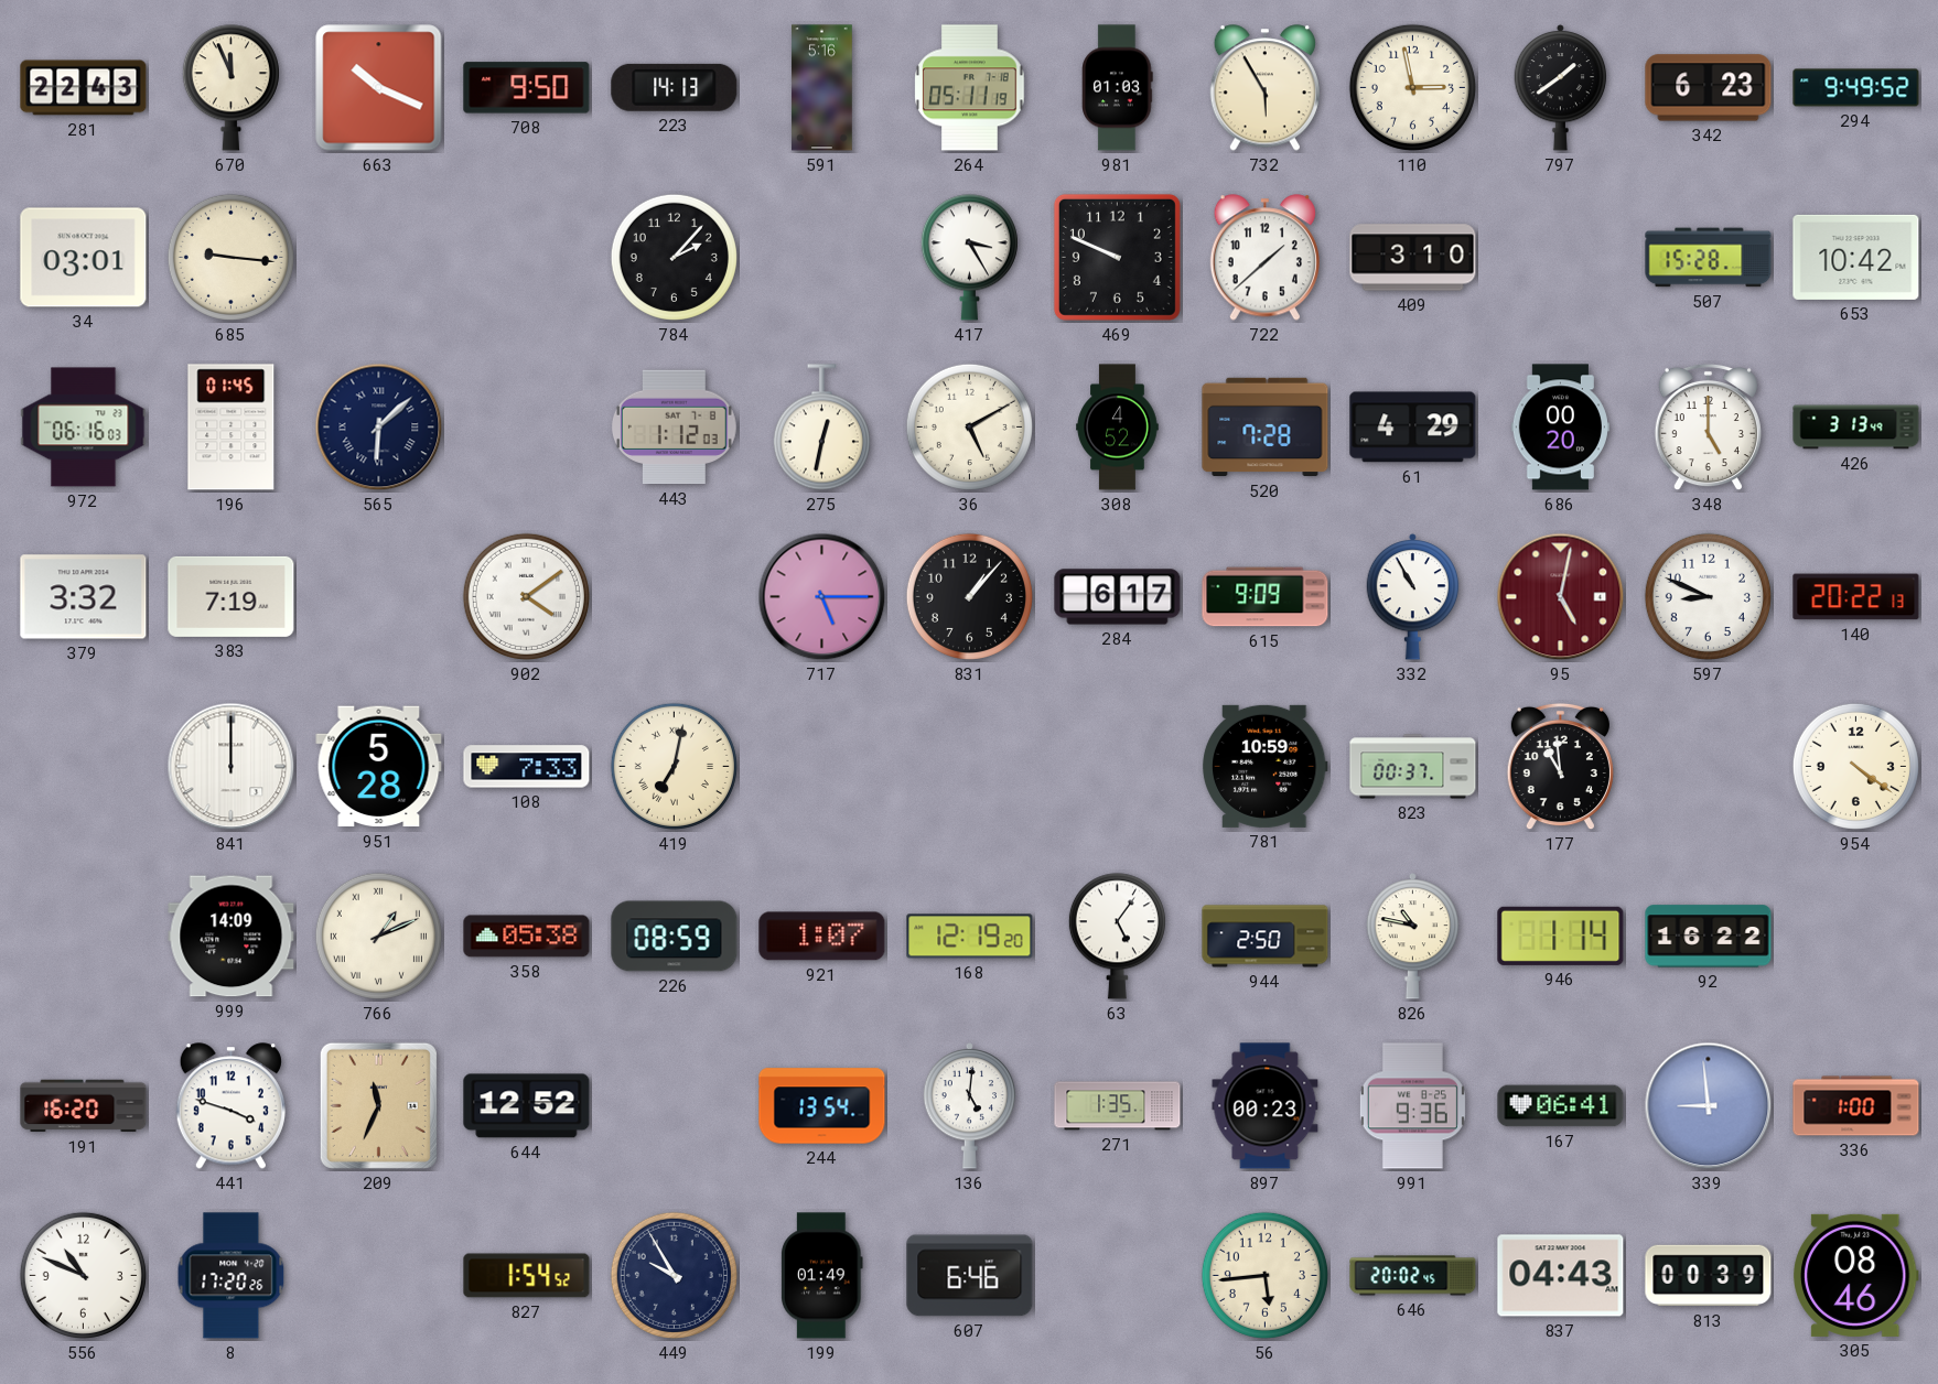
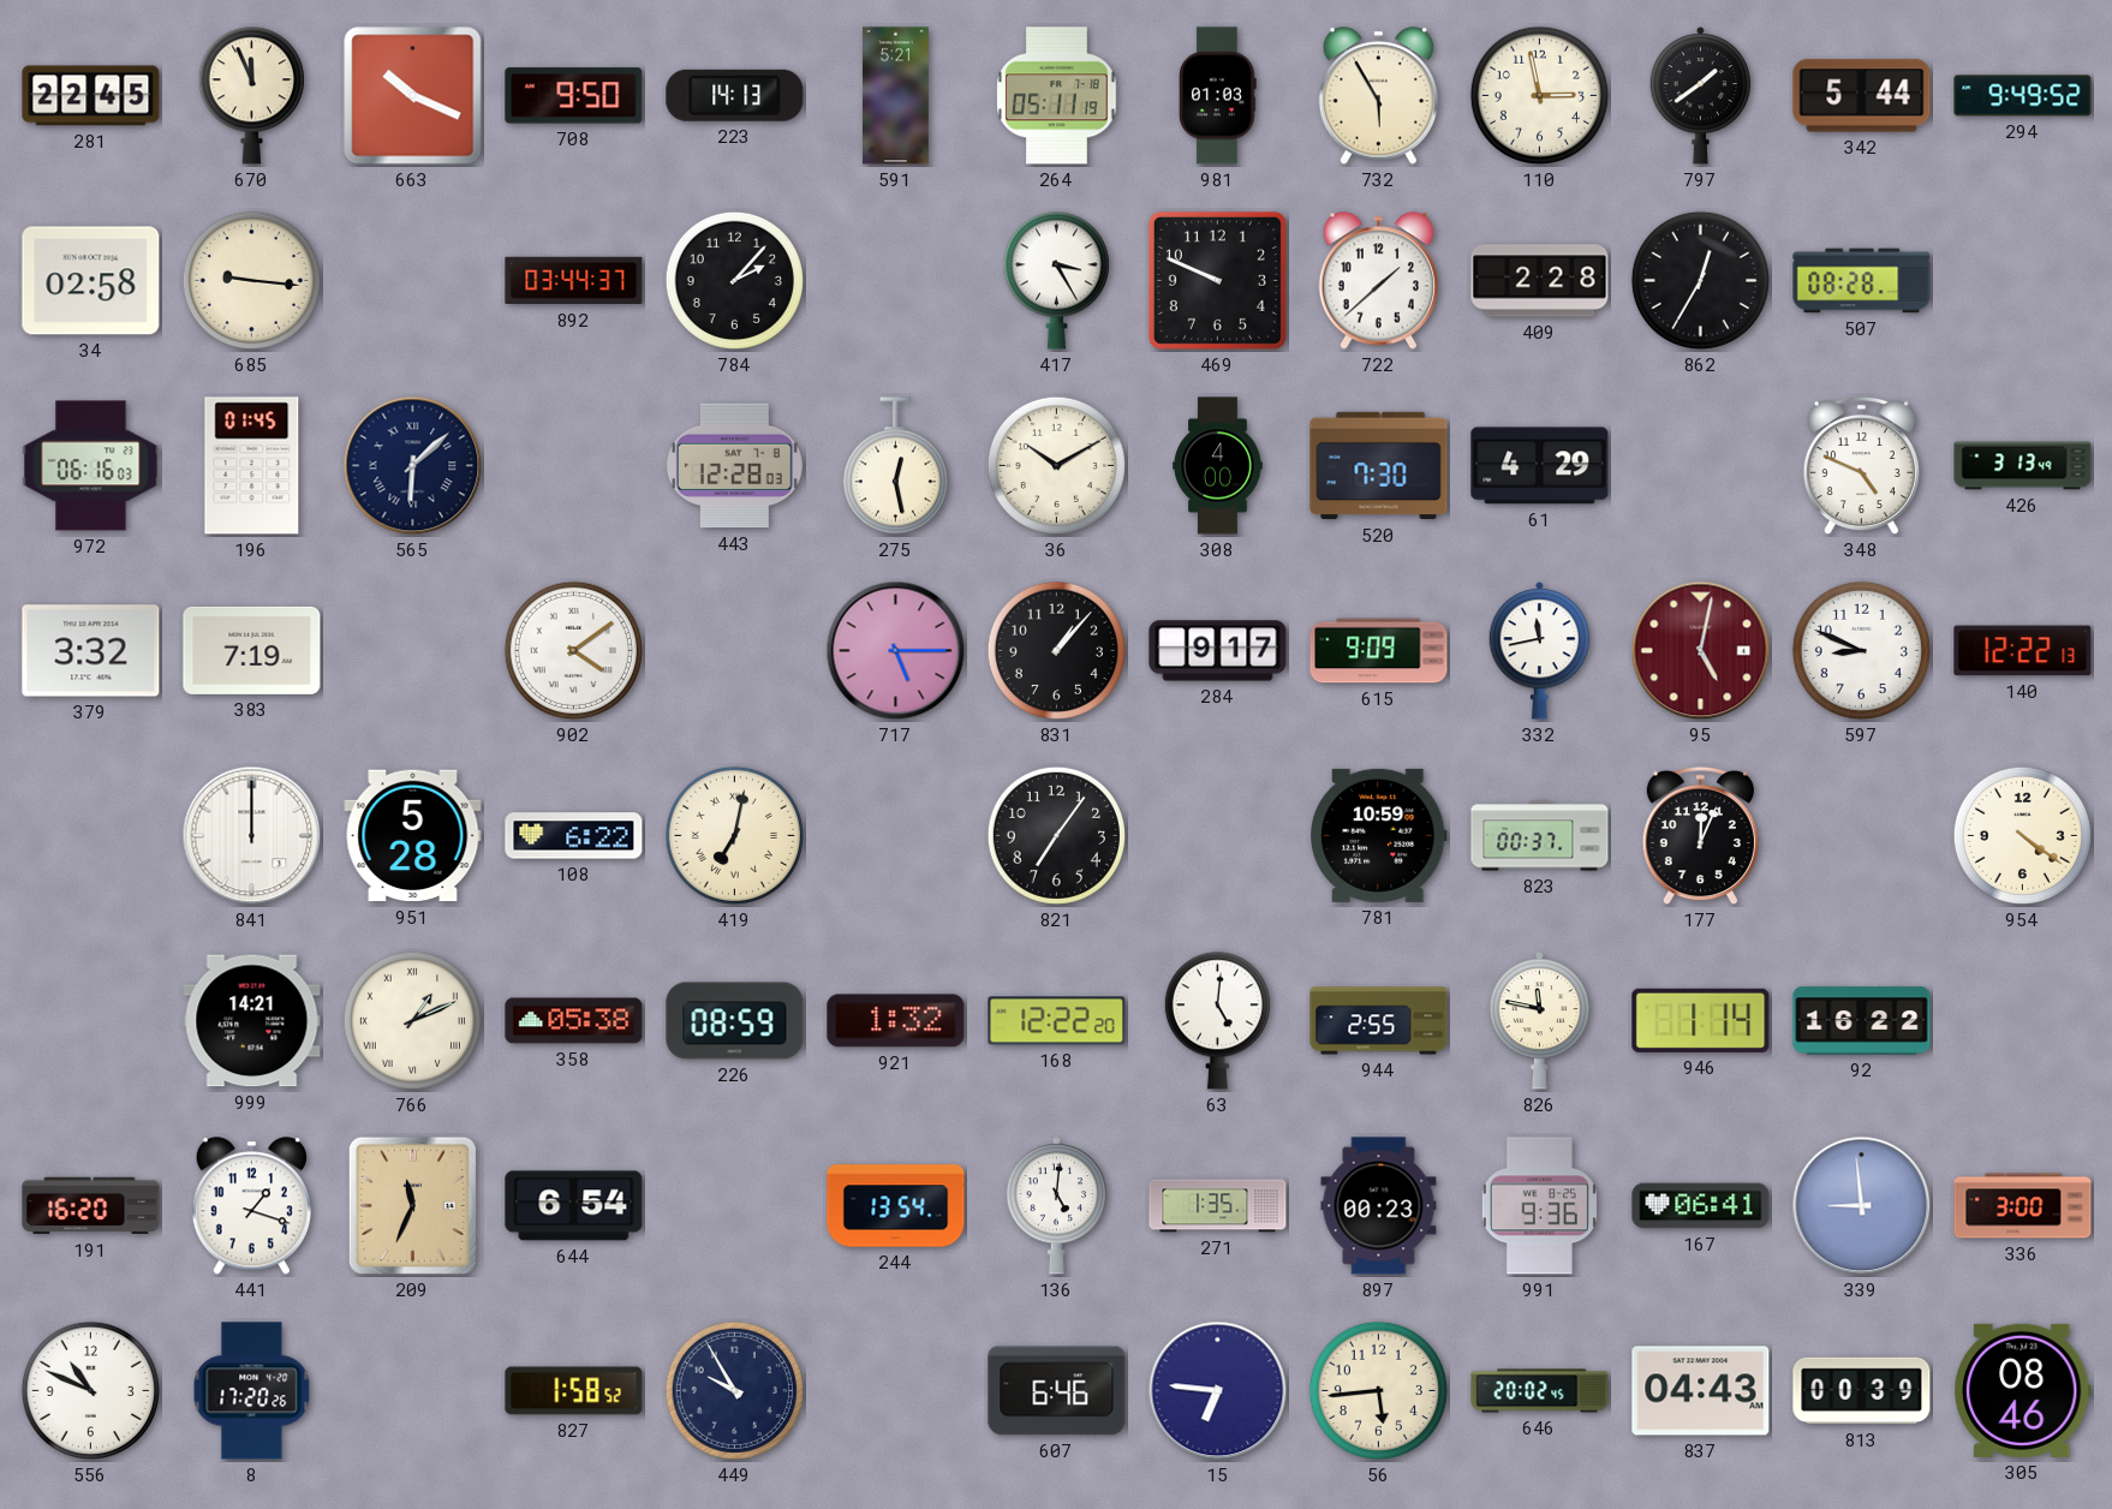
281: 22:43 -> 22:45 (91, 96)
591: 5:16 -> 5:21 (896, 96)
342: 6:23 -> 5:44 (1862, 96)
34: 03:01 -> 02:58 (91, 281)
892: none -> 03:44 (574, 281)
409: 3:10 -> 2:28 (1540, 281)
862: none -> 12:35 (1700, 280)
507: 15:28 -> 08:28 (1862, 281)
653: 10:42 -> none (1856, 257)
443: 1:12 -> 12:28 (734, 466)
275: 12:32 -> 12:28 (895, 466)
36: 5:10 -> 10:10 (1056, 465)
308: 4:52 -> 4:00 (1218, 466)
520: 7:28 -> 7:30 (1379, 466)
686: 00:20 -> none (1560, 428)
348: 5:00 -> 4:49 (1861, 466)
284: 6:17 -> 9:17 (1218, 651)
332: 10:55 -> 11:43 (1540, 651)
140: 20:22 -> 12:22 (2023, 651)
108: 7:33 -> 6:22 (574, 836)
821: none -> 7:06 (1056, 835)
177: 10:59 -> 12:04 (1700, 836)
999: 14:09 -> 14:21 (252, 1021)
921: 1:07 -> 1:32 (896, 1021)
168: 12:19 -> 12:22 (1057, 1021)
63: 5:06 -> 5:01 (1217, 1021)
944: 2:50 -> 2:55 (1379, 1021)
826: 10:47 -> 11:47 (1540, 1021)
441: 3:48 -> 1:18 (251, 1206)
644: 12:52 -> 6:54 (574, 1206)
336: 1:00 -> 3:00 (2023, 1206)
827: 1:54 -> 1:58 (574, 1391)
199: 01:49 -> none (822, 1276)
15: none -> 6:46 (1218, 1391)
